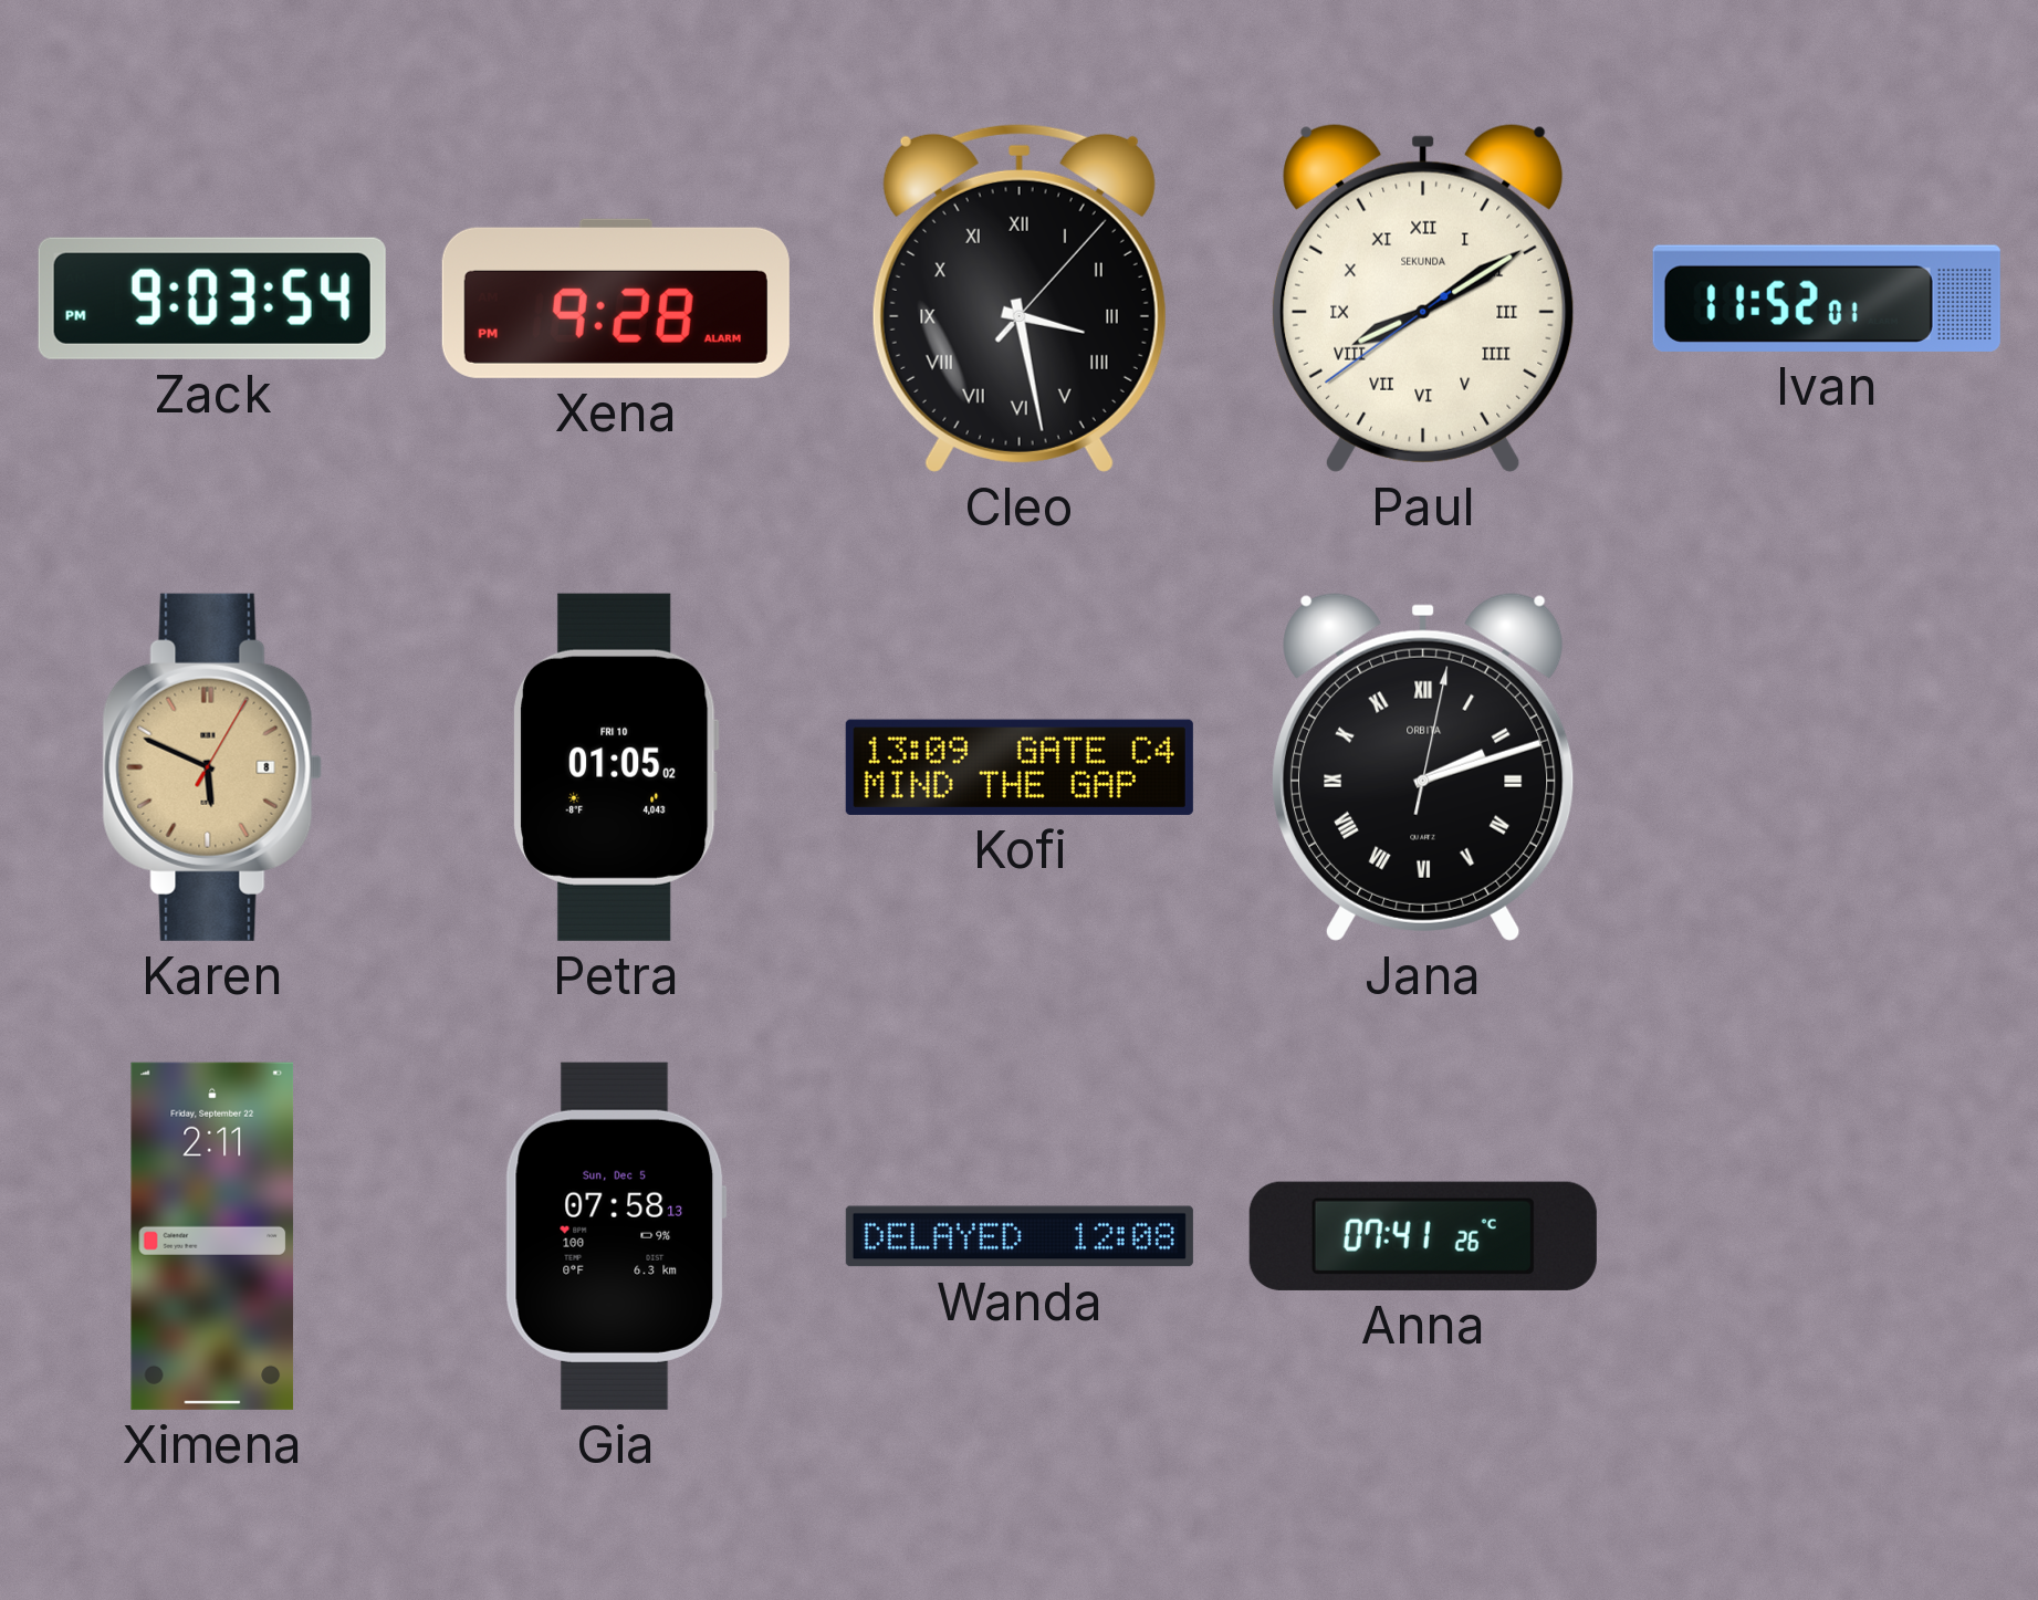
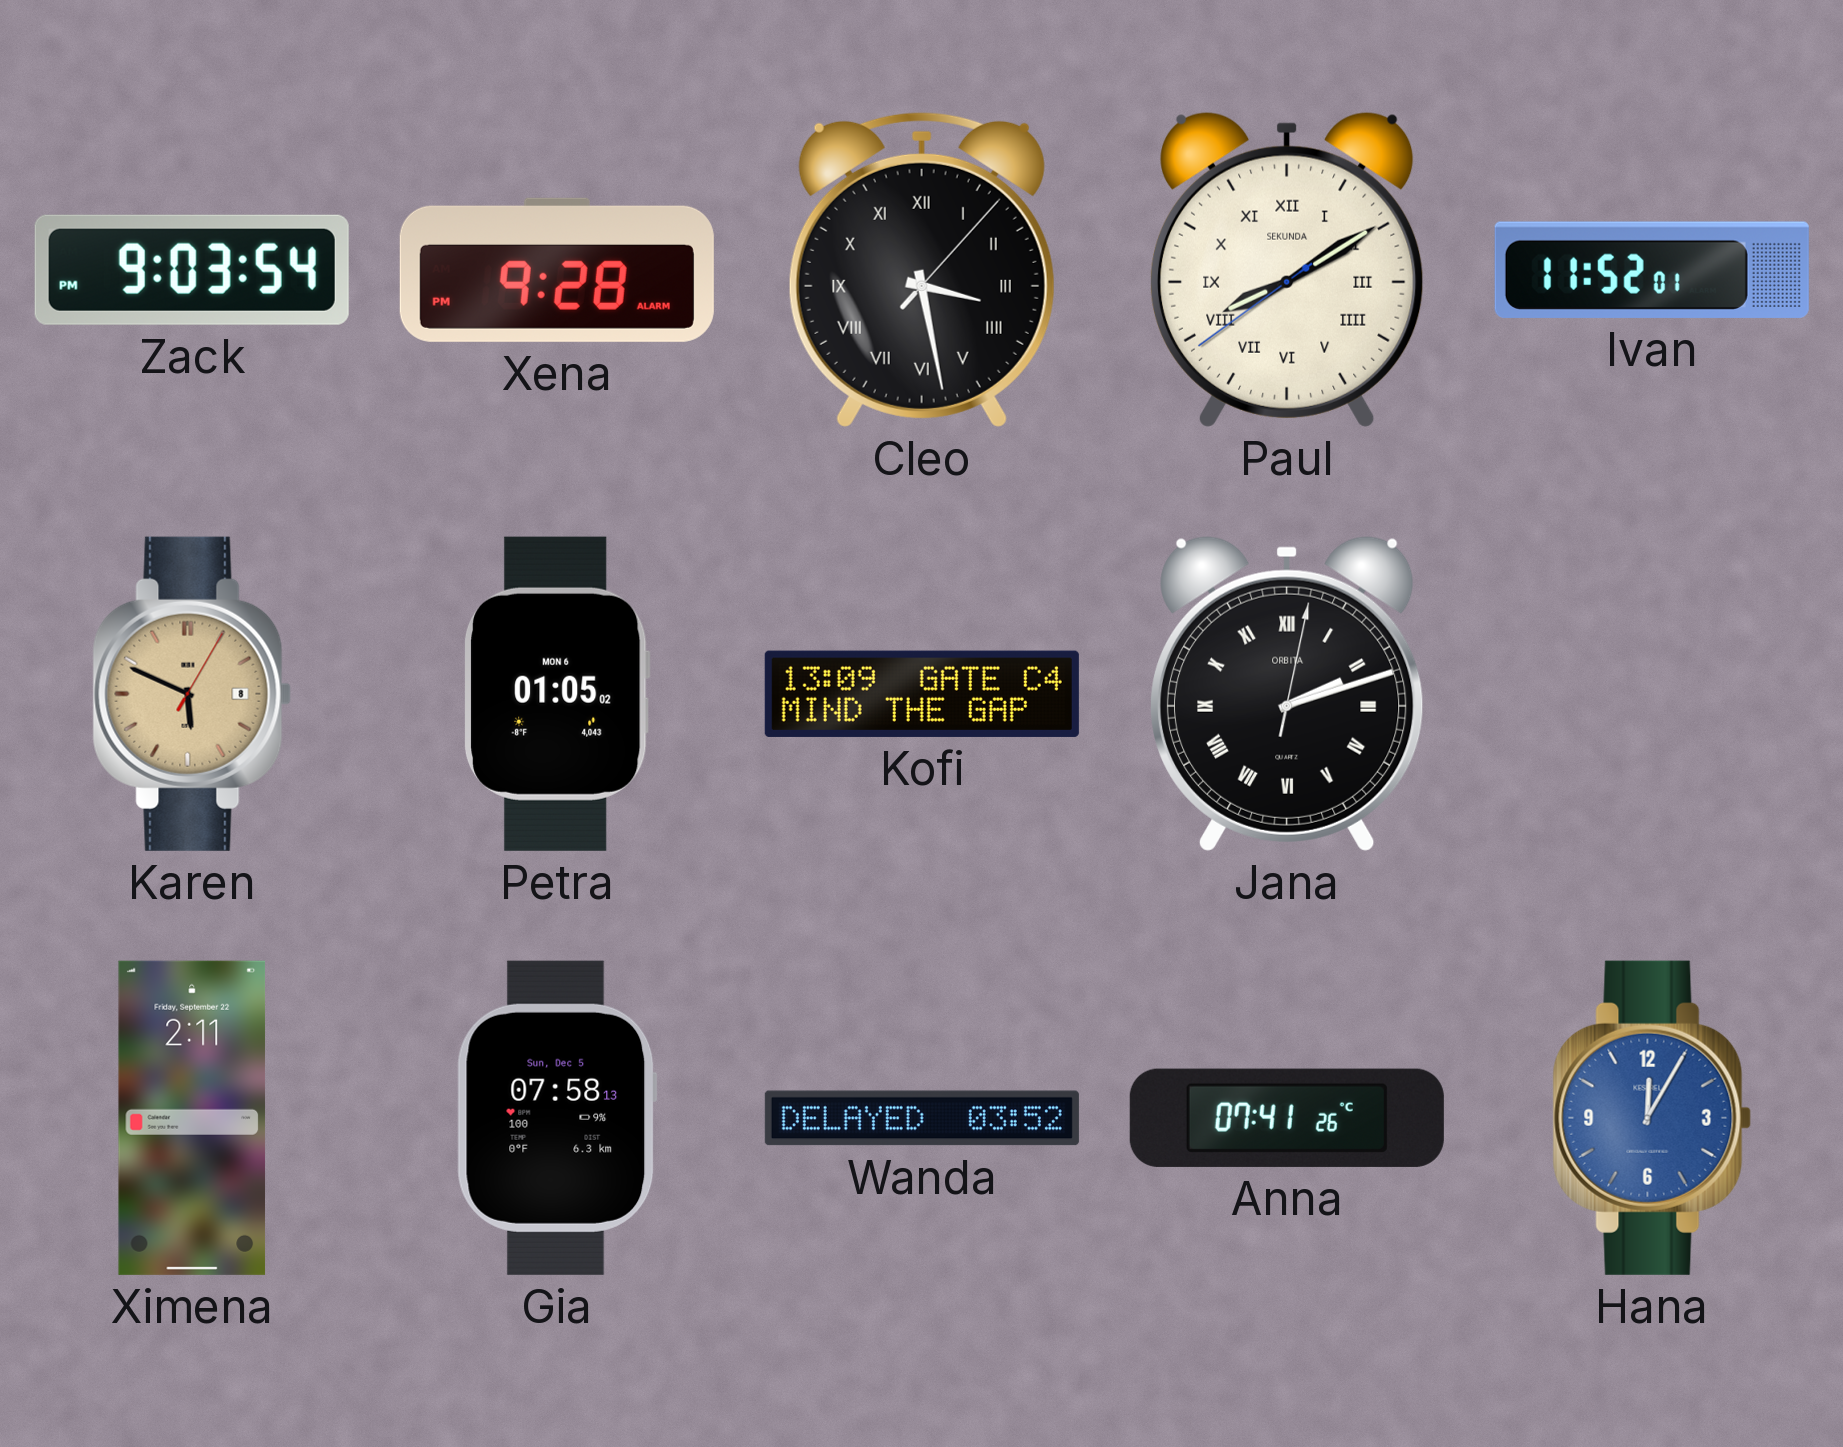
Petra date: FRI 10 -> MON 6 (557, 694)
Wanda: 12:08 -> 03:52 (922, 1118)
Hana: none -> 12:05 (1652, 1118)
